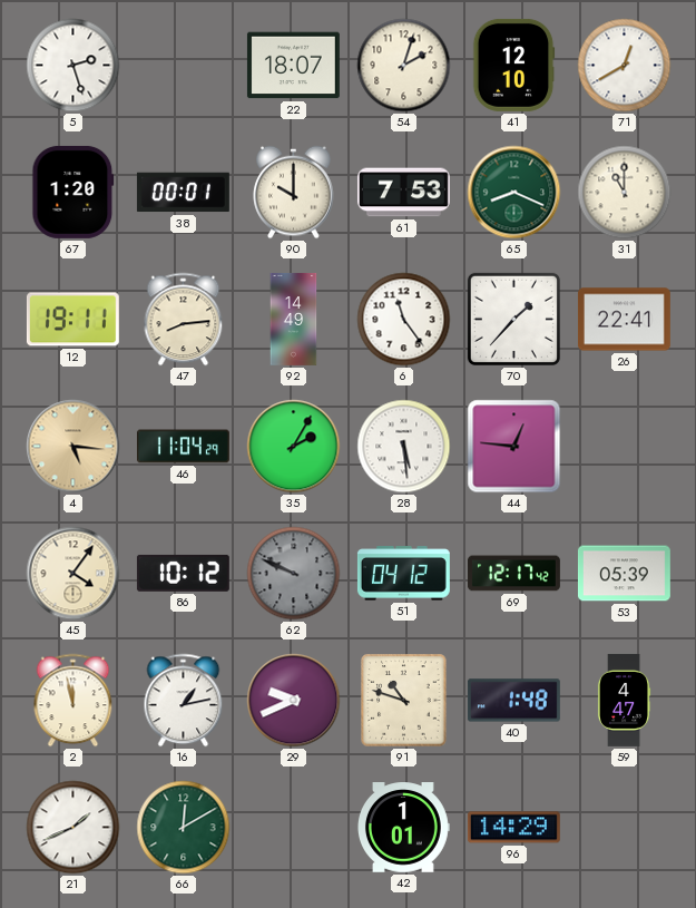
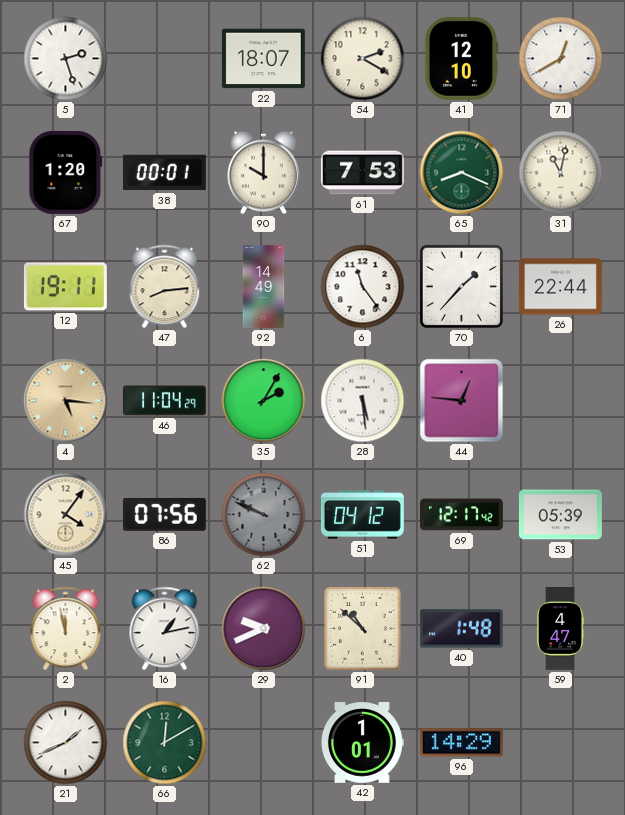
54: 2:03 -> 2:20 (363, 59)
31: 11:00 -> 11:02 (561, 173)
26: 22:41 -> 22:44 (560, 287)
86: 10:12 -> 07:56 (164, 514)
91: 10:48 -> 10:52 (363, 629)
